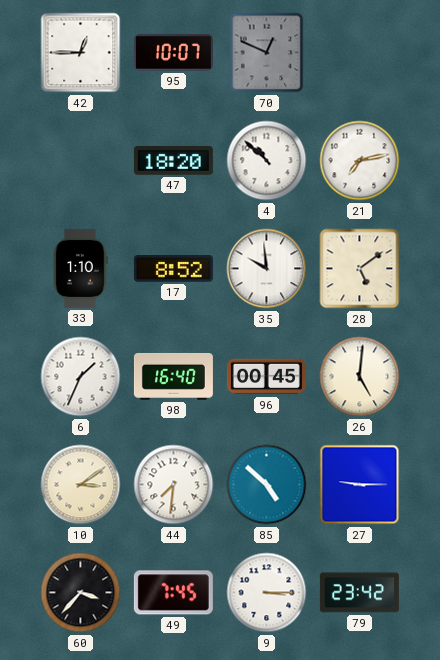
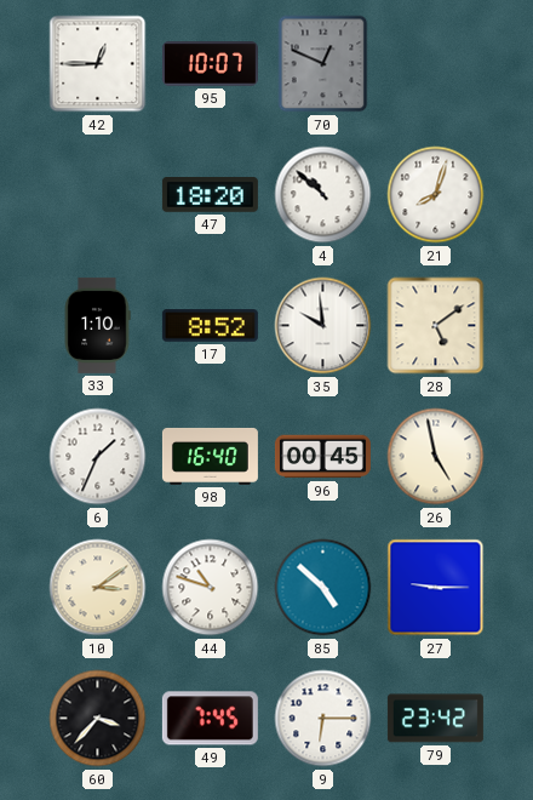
21: 7:13 -> 8:03 (436, 195)
26: 5:01 -> 4:58 (436, 457)
44: 7:31 -> 10:48 (211, 588)
9: 3:15 -> 6:15 (323, 719)
